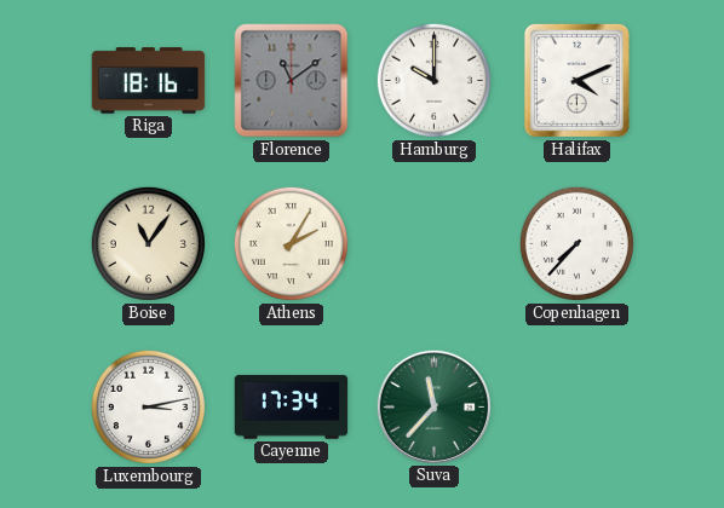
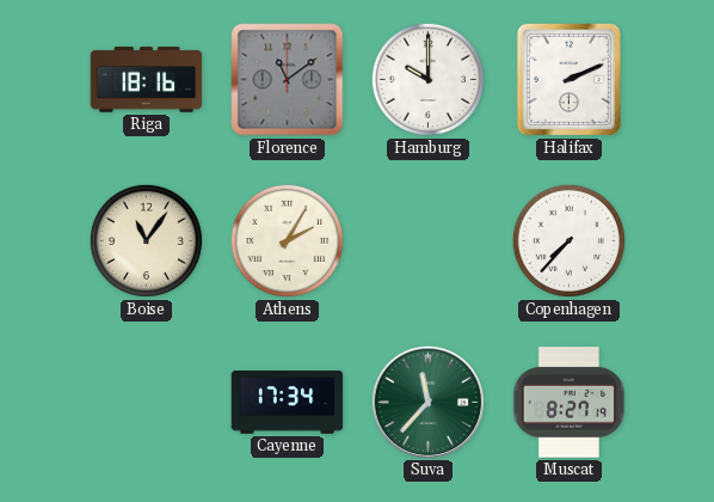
Halifax: 4:11 -> 2:11 (568, 79)
Luxembourg: 3:13 -> none (148, 406)
Muscat: none -> 8:27 (570, 403)
